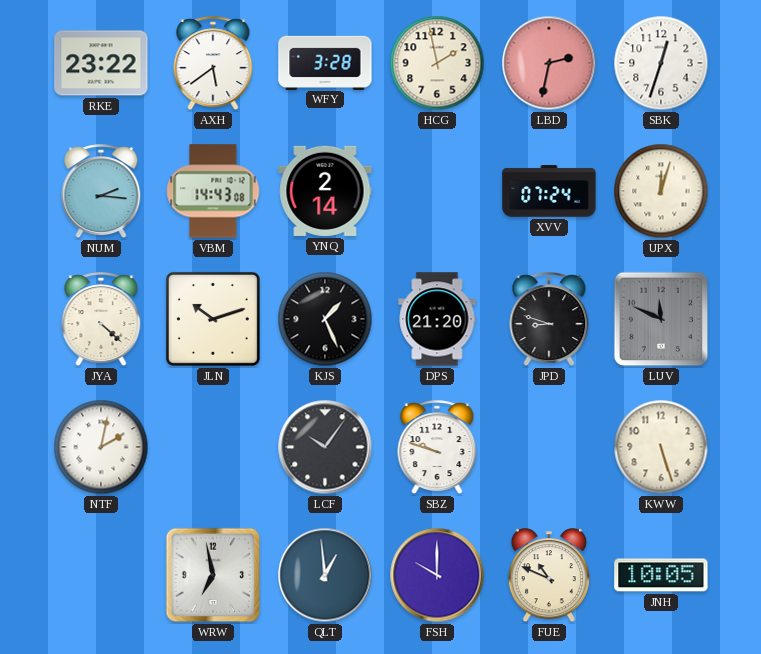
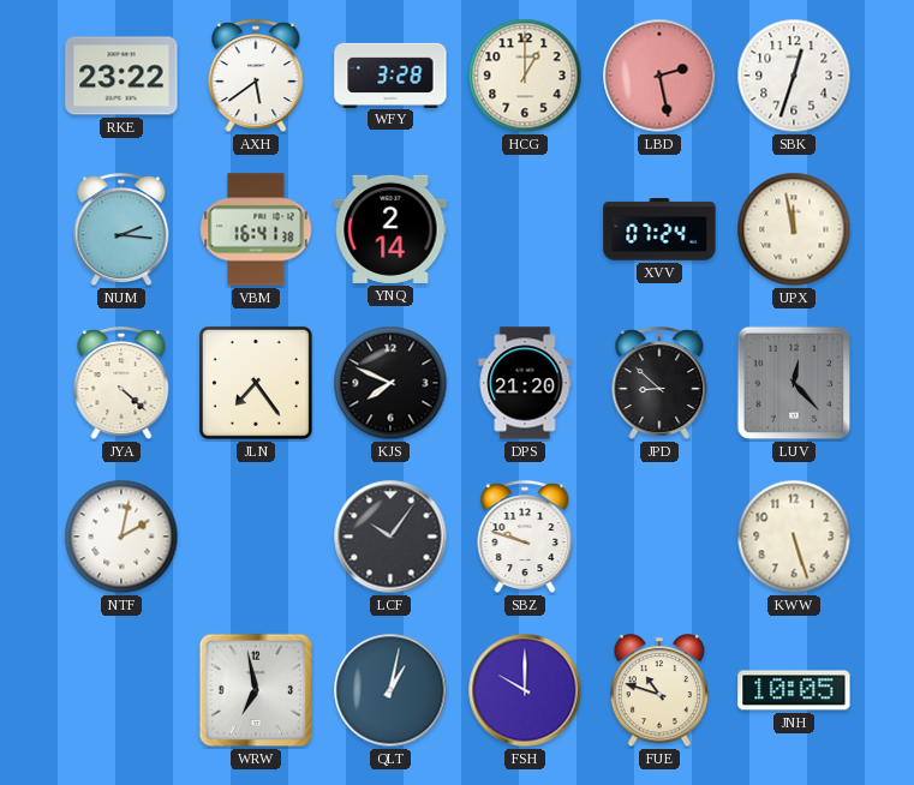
HCG: 1:58 -> 1:00 (525, 76)
LBD: 2:32 -> 2:28 (659, 76)
VBM: 14:43 -> 16:41 (256, 229)
UPX: 12:03 -> 11:58 (794, 229)
JLN: 10:12 -> 7:24 (256, 383)
KJS: 1:26 -> 7:49 (390, 383)
JPD: 8:48 -> 8:52 (659, 384)
LUV: 11:49 -> 12:23 (794, 383)
QLT: 12:59 -> 1:02 (390, 690)
FUE: 10:49 -> 10:48 (659, 691)
